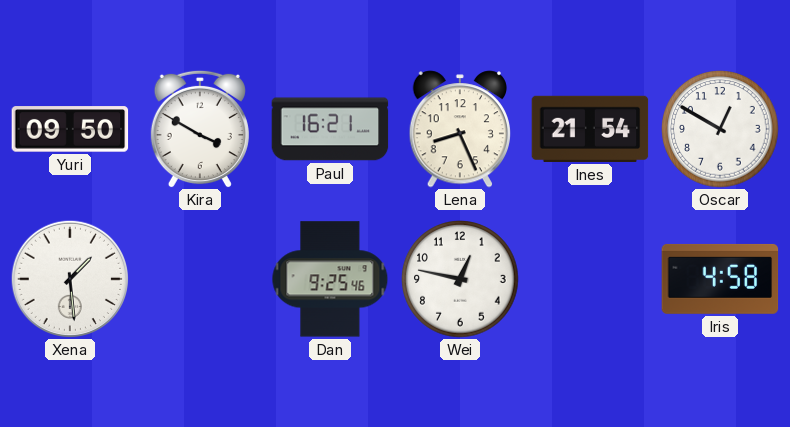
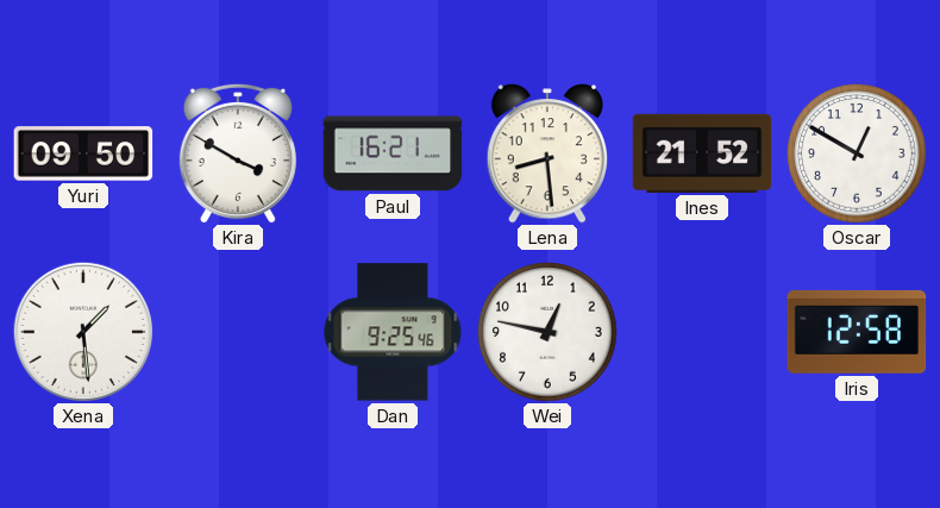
Lena: 8:26 -> 8:29 (546, 153)
Ines: 21:54 -> 21:52 (702, 153)
Iris: 4:58 -> 12:58 (857, 332)
